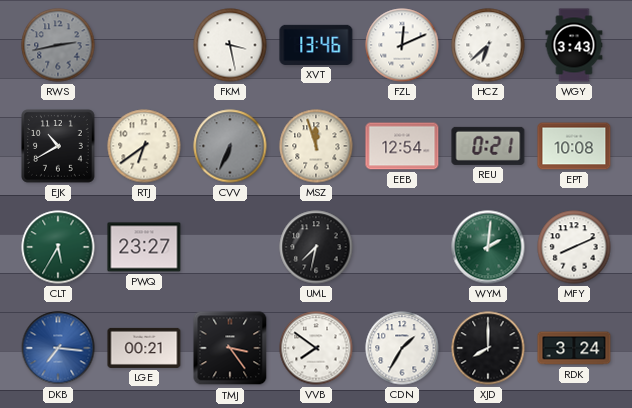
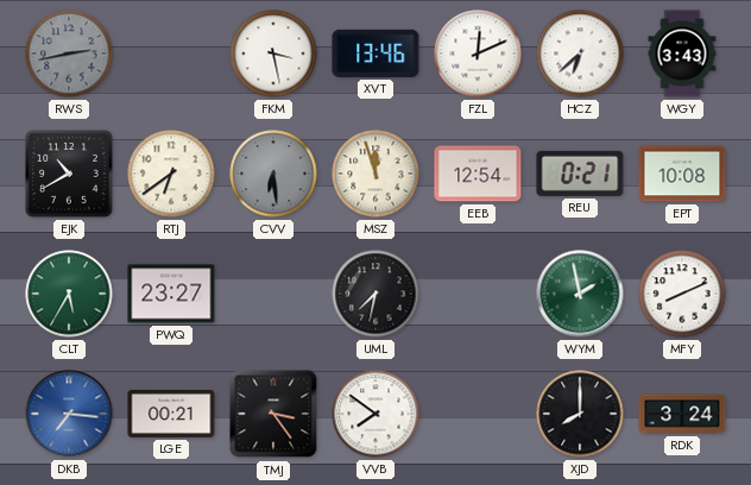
CVV: 6:34 -> 6:29 (273, 174)
WYM: 2:01 -> 1:58 (580, 294)
CDN: 1:35 -> none (402, 348)
